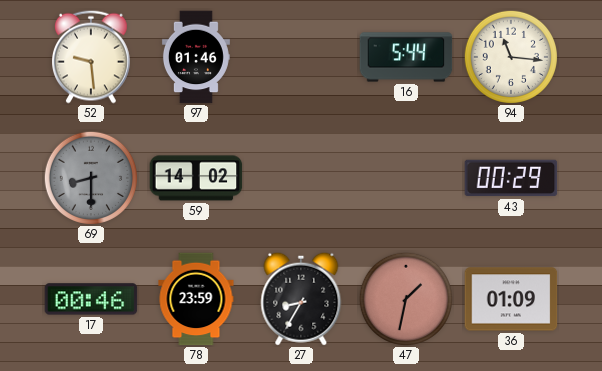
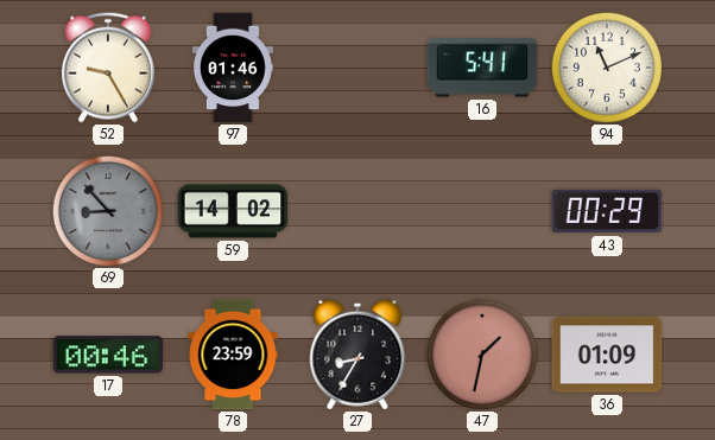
52: 9:29 -> 9:25 (109, 68)
16: 5:44 -> 5:41 (482, 68)
94: 11:16 -> 11:11 (607, 68)
69: 8:30 -> 8:53 (108, 211)
